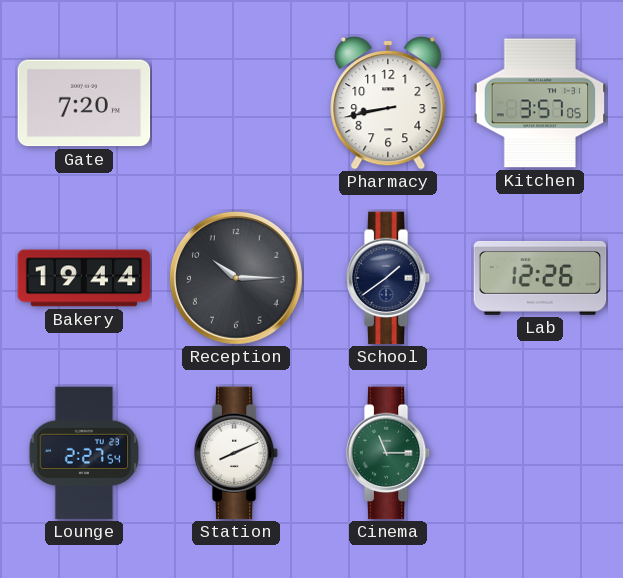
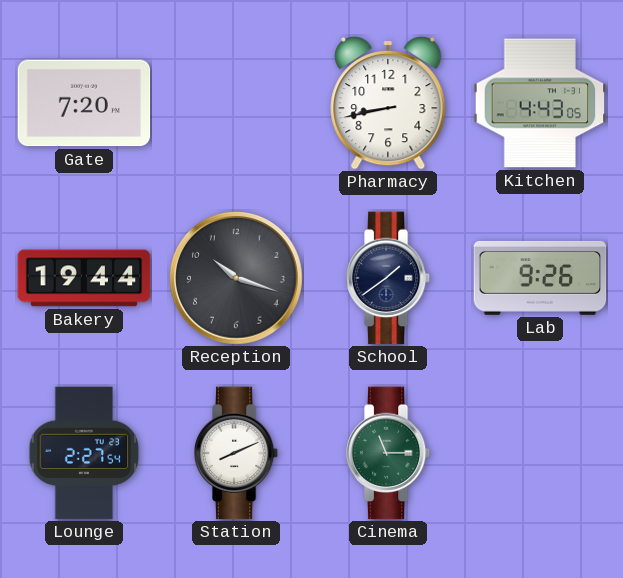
Kitchen: 3:57 -> 4:43 (540, 103)
Reception: 10:15 -> 10:18 (236, 278)
Lab: 12:26 -> 9:26 (540, 278)
